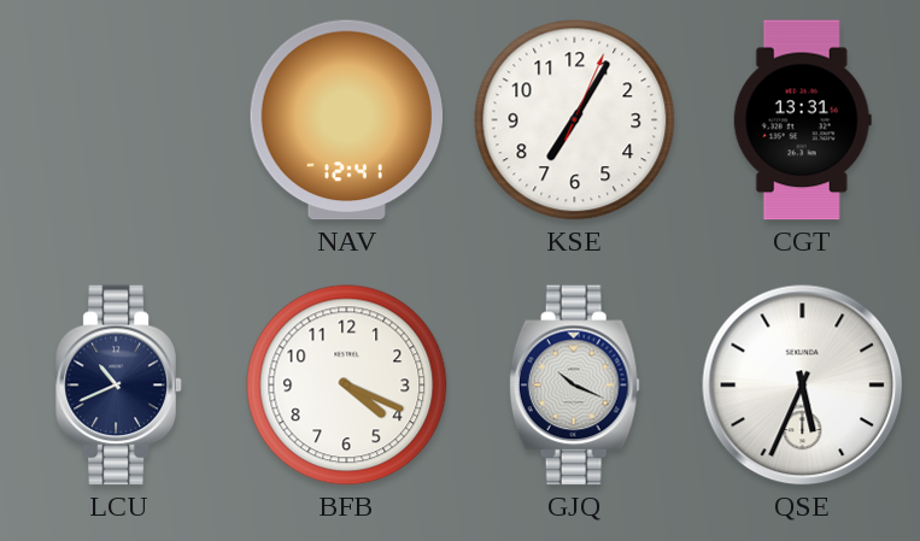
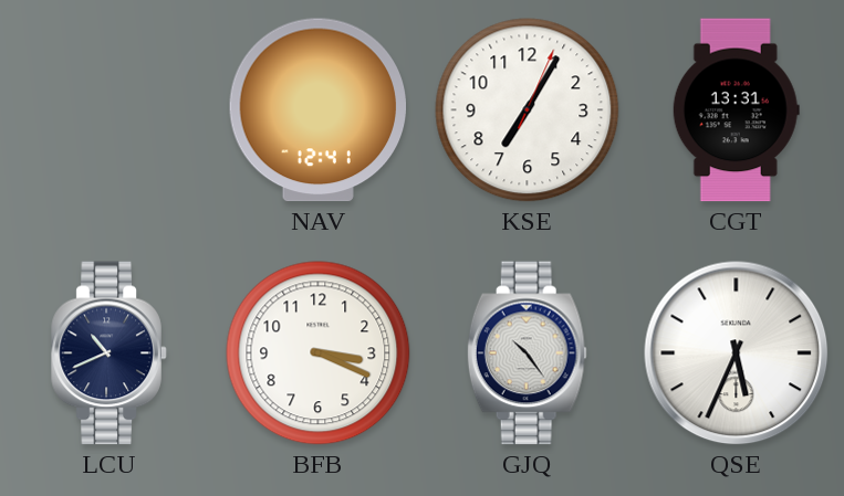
BFB: 4:19 -> 3:19 (319, 353)
GJQ: 10:19 -> 10:24 (527, 353)
